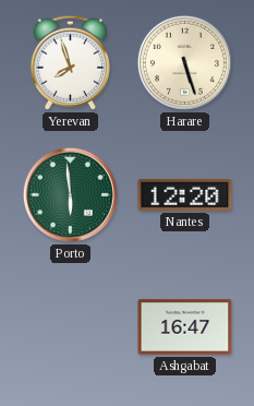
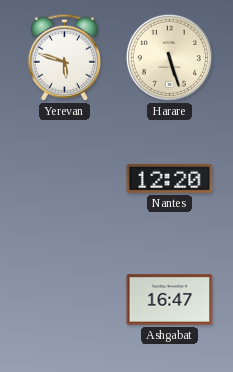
Yerevan: 7:57 -> 5:48 (64, 57)
Porto: 5:59 -> none (70, 194)
